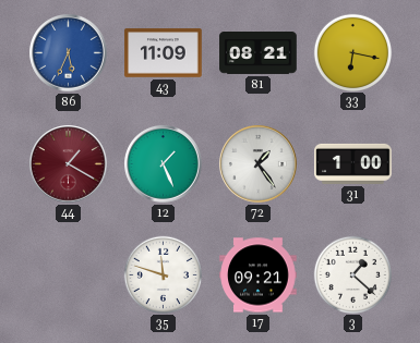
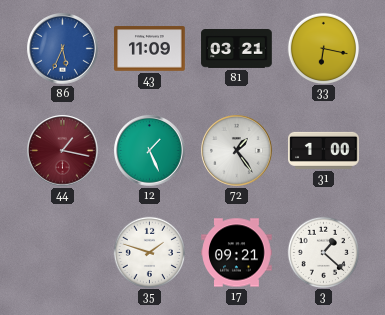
81: 08:21 -> 03:21 (237, 49)
44: 1:20 -> 1:17 (63, 151)
35: 11:48 -> 1:48 (149, 252)
